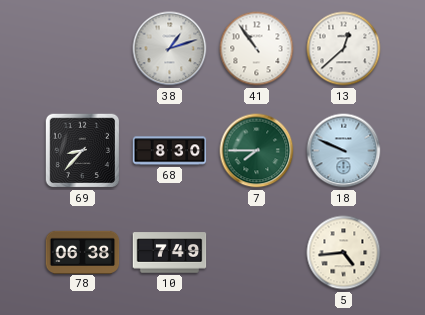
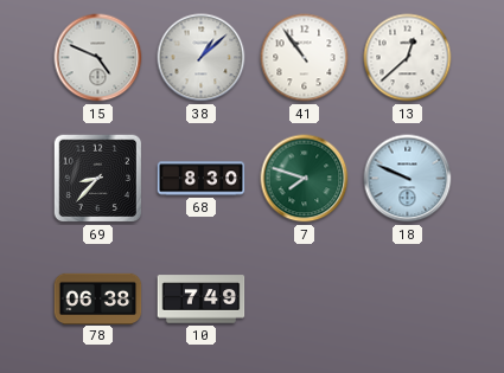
15: none -> 4:49 (98, 58)
38: 1:12 -> 1:08 (202, 58)
7: 7:45 -> 7:48 (305, 179)
5: 4:44 -> none (344, 253)
